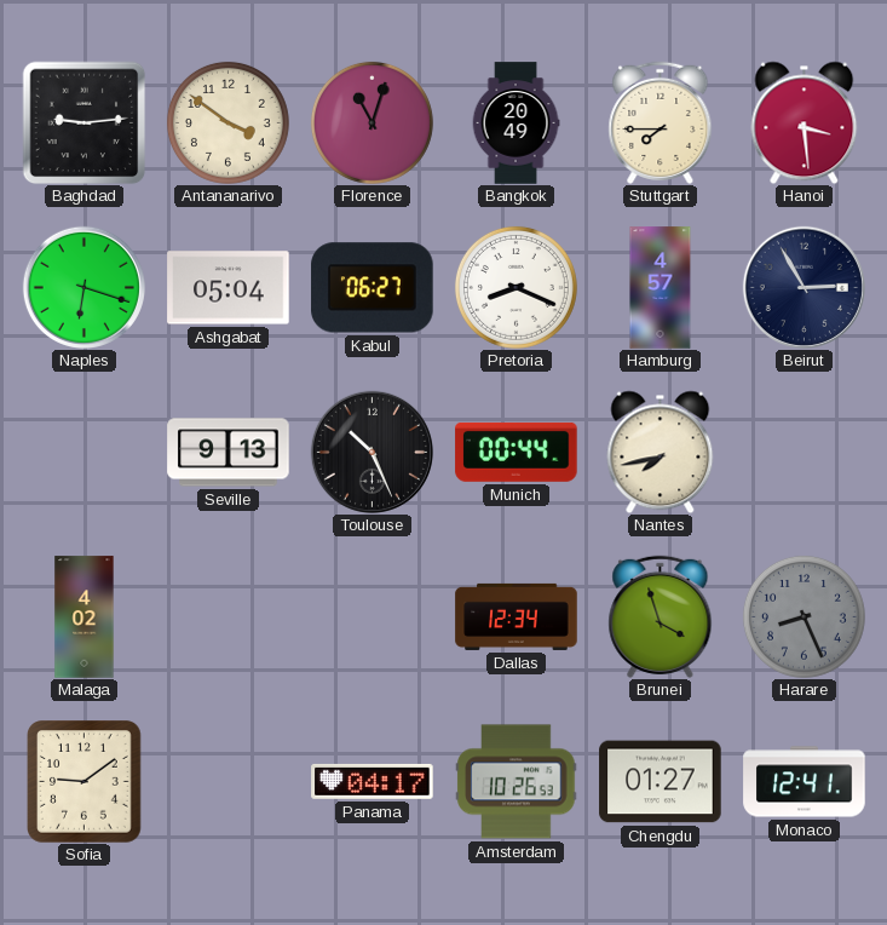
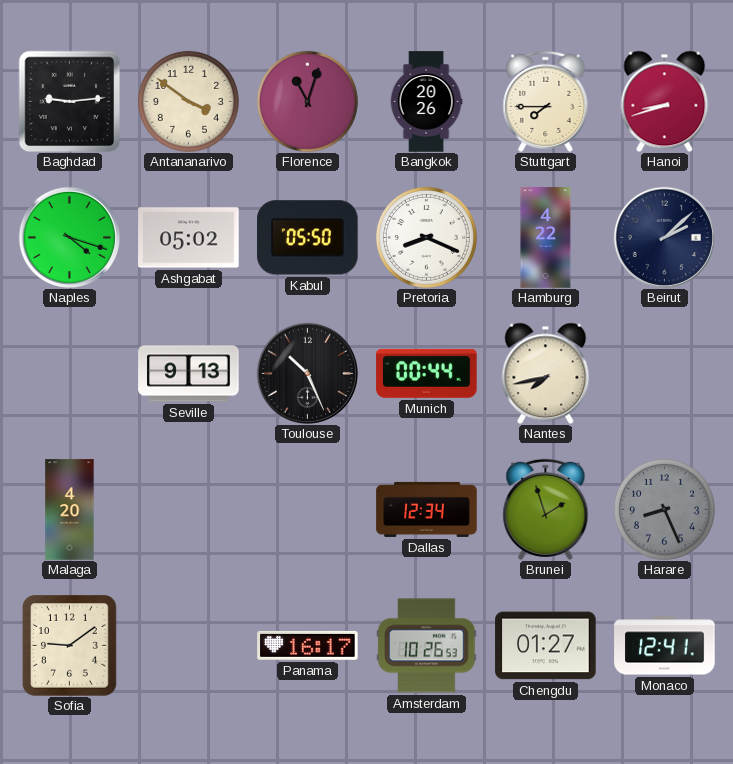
Bangkok: 20:49 -> 20:26 (426, 102)
Hanoi: 3:29 -> 8:42 (665, 101)
Naples: 6:18 -> 4:18 (69, 237)
Ashgabat: 05:04 -> 05:02 (189, 238)
Kabul: 06:27 -> 05:50 (308, 238)
Hamburg: 4:57 -> 4:22 (546, 238)
Beirut: 2:55 -> 2:08 (664, 237)
Malaga: 4:02 -> 4:20 (70, 510)
Brunei: 3:57 -> 1:57 (546, 509)
Panama: 04:17 -> 16:17 (308, 645)
